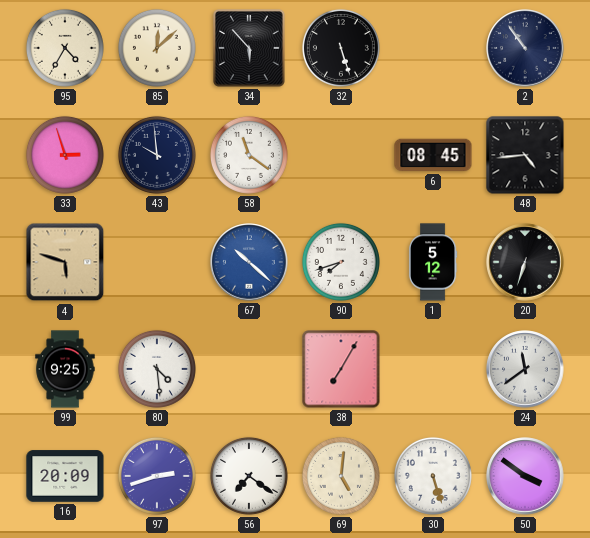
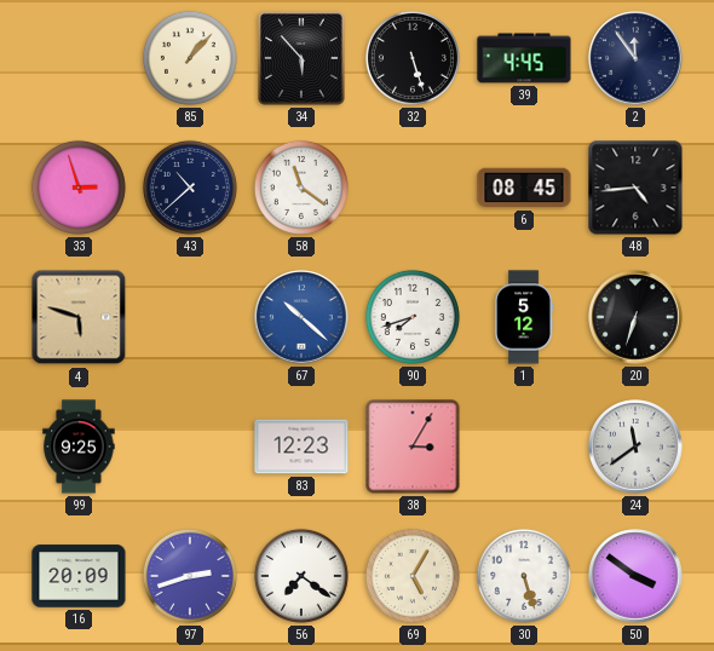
95: 4:35 -> none (65, 48)
85: 12:08 -> 1:07 (190, 58)
39: none -> 4:45 (524, 58)
2: 10:54 -> 11:54 (635, 58)
43: 9:59 -> 10:38 (190, 188)
80: 4:29 -> none (157, 369)
83: none -> 12:23 (301, 447)
38: 7:05 -> 3:05 (413, 447)
69: 5:01 -> 5:05 (413, 576)
